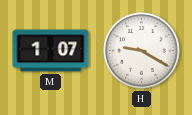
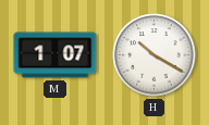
H: 9:20 -> 10:20 (155, 55)
